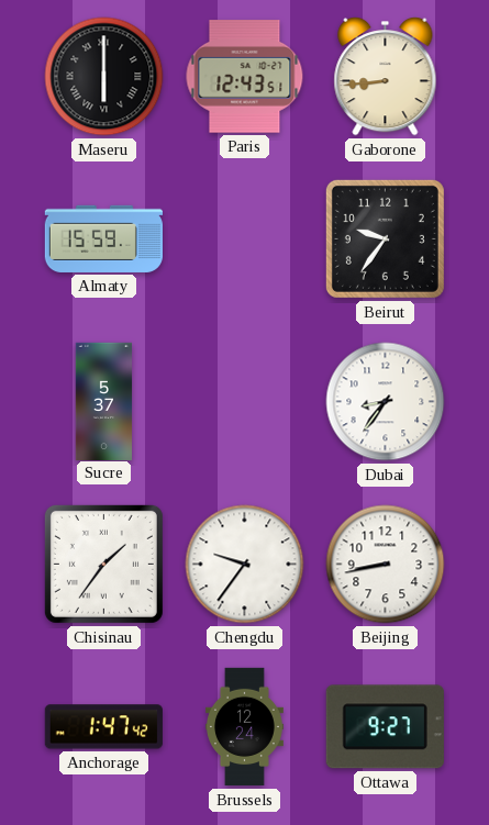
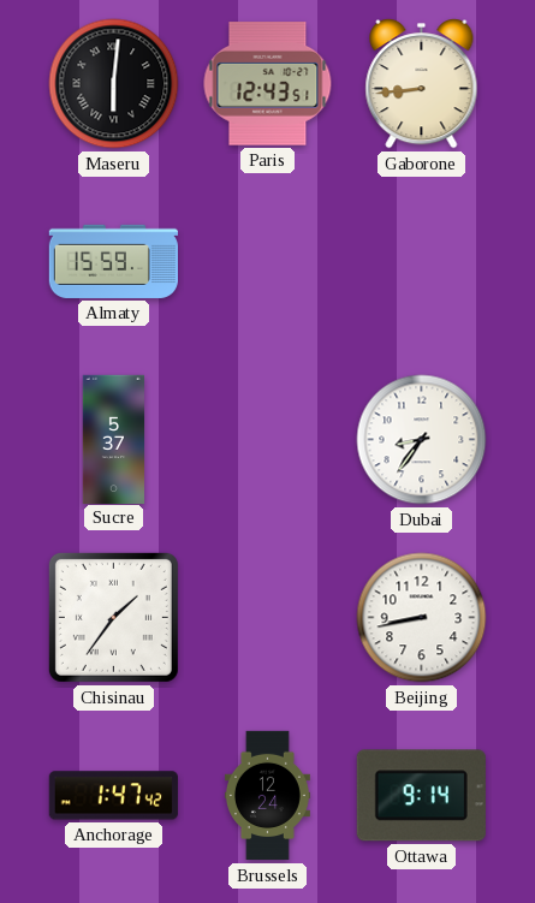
Maseru: 6:00 -> 6:01 (114, 84)
Beirut: 9:36 -> none (385, 238)
Chengdu: 9:36 -> none (245, 565)
Ottawa: 9:27 -> 9:14 (421, 796)
